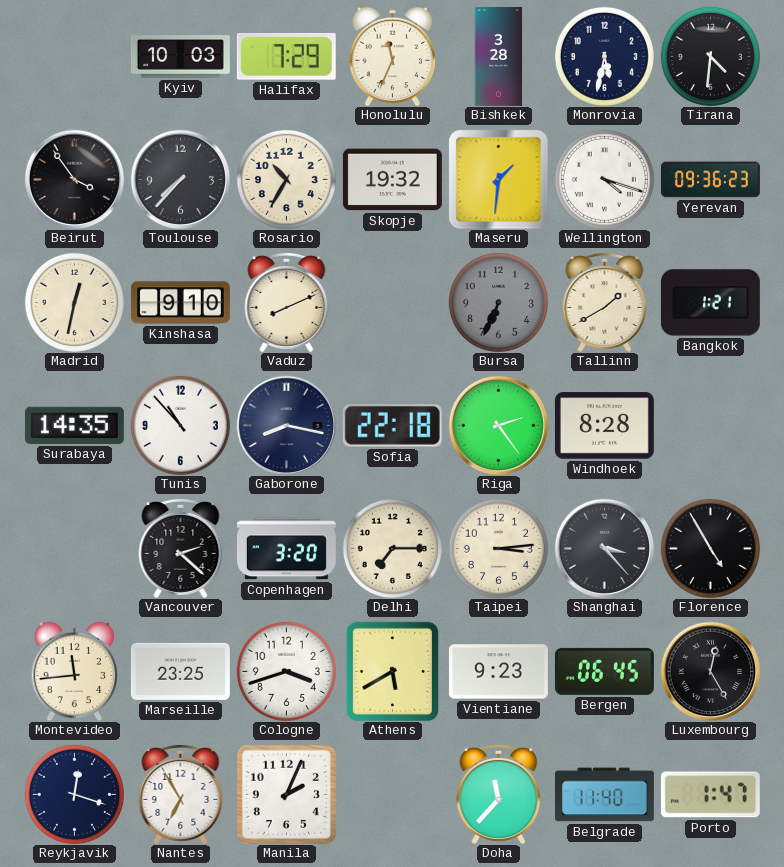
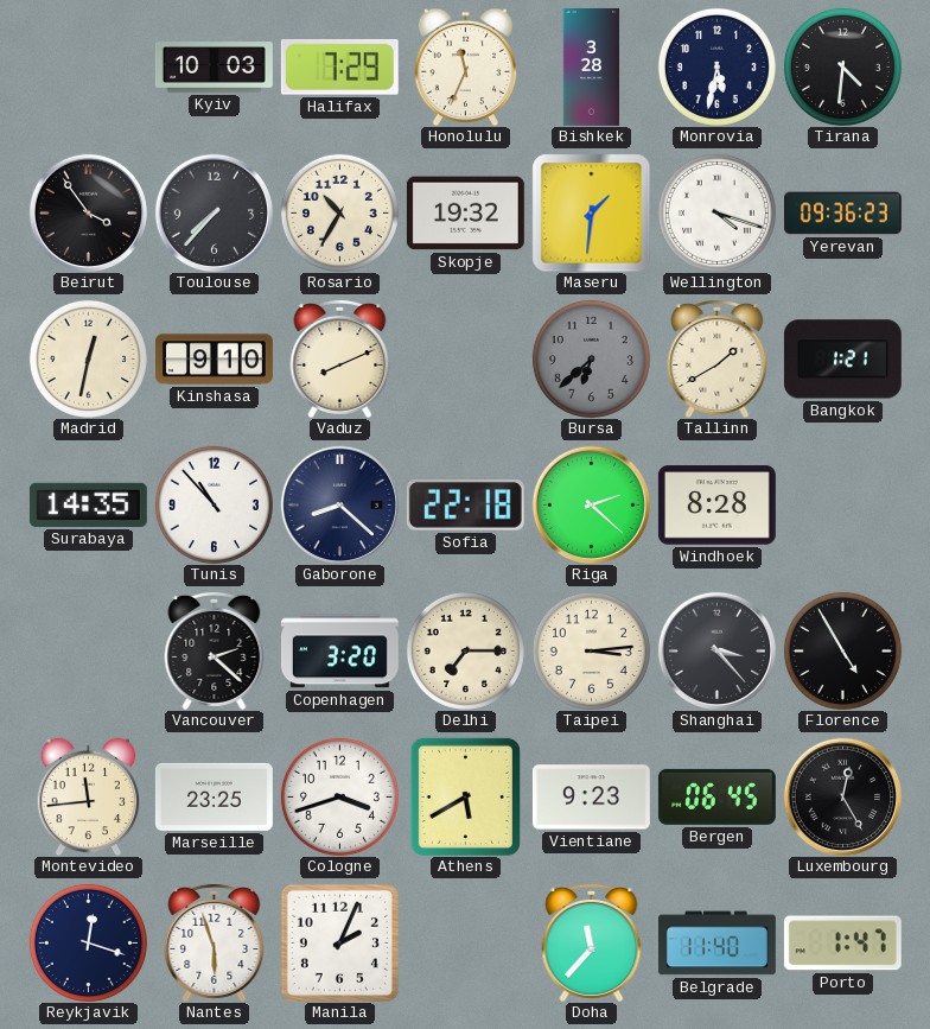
Bursa: 6:34 -> 6:38 (591, 358)
Gaborone: 8:17 -> 8:22 (339, 504)
Riga: 2:24 -> 2:22 (591, 504)
Nantes: 6:55 -> 5:57 (215, 942)
